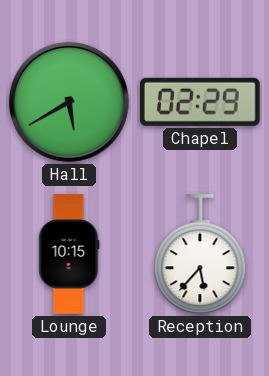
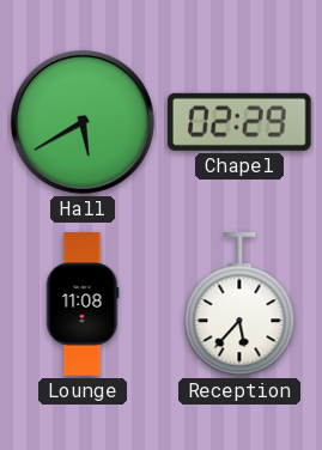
Lounge: 10:15 -> 11:08 (83, 304)
